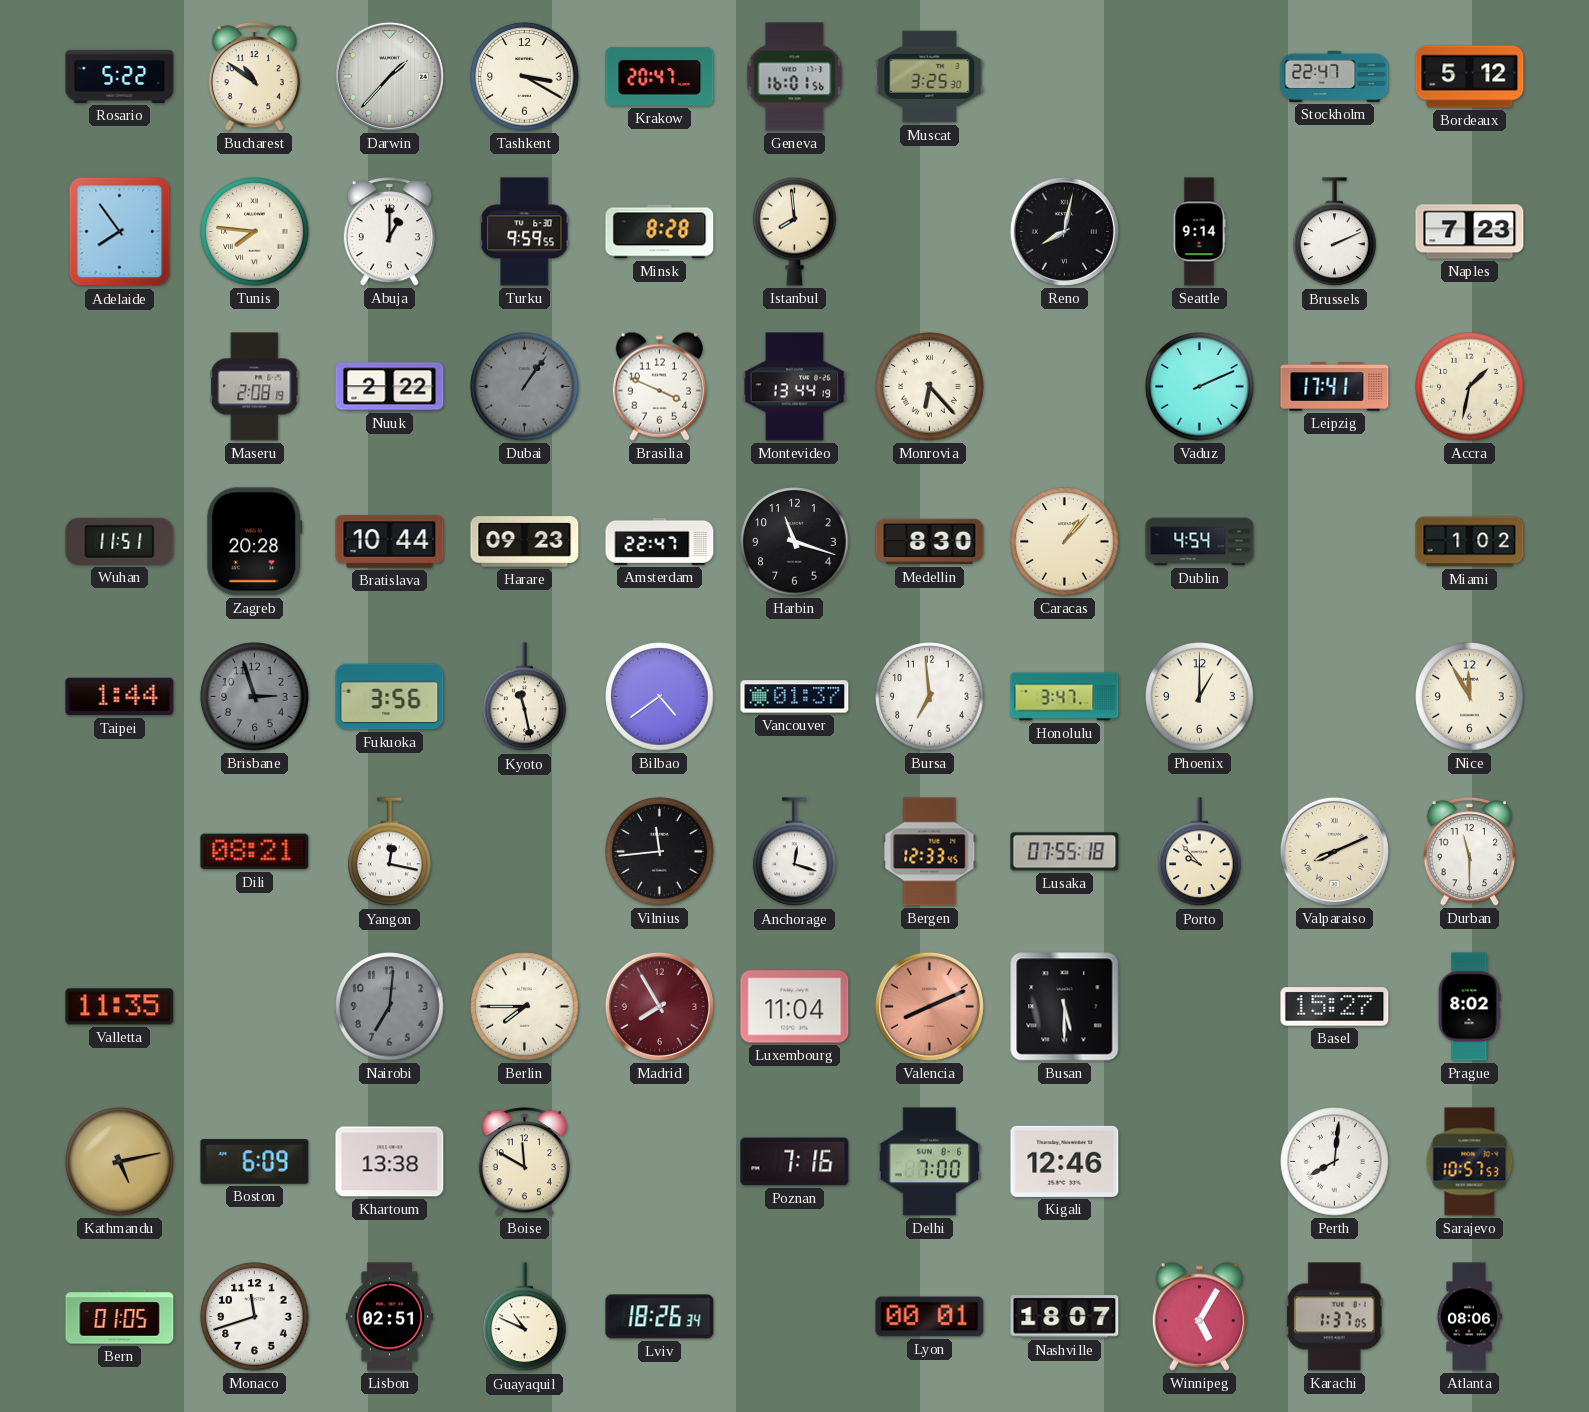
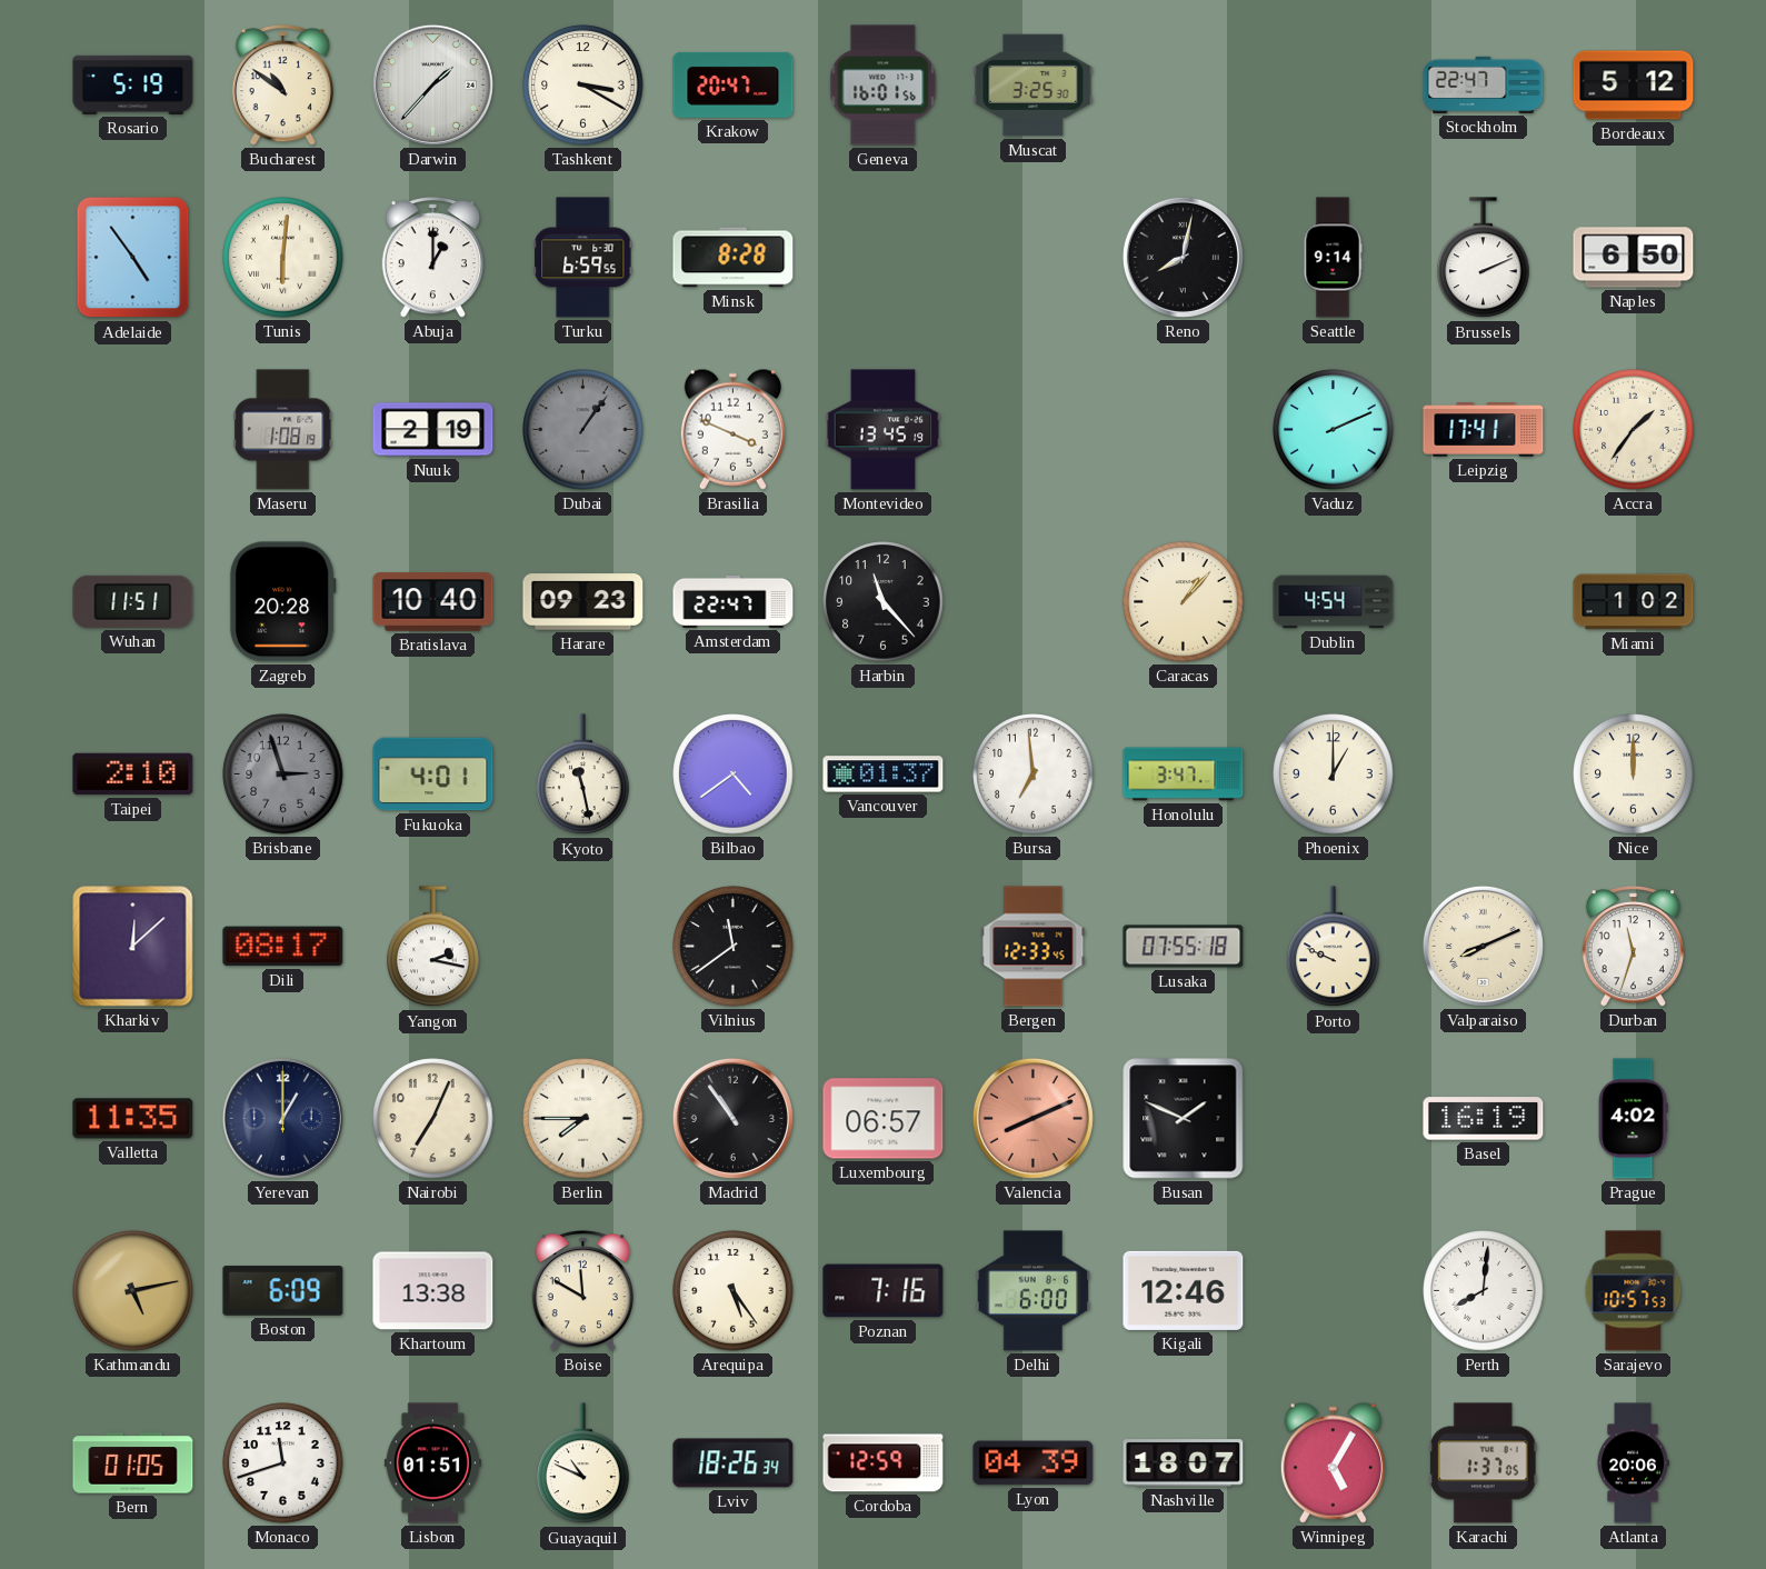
Rosario: 5:22 -> 5:19 (133, 84)
Adelaide: 7:54 -> 4:54 (133, 258)
Tunis: 7:46 -> 6:01 (283, 258)
Turku: 9:59 -> 6:59 (583, 258)
Istanbul: 7:59 -> none (795, 231)
Naples: 7:23 -> 6:50 (1634, 258)
Maseru: 2:08 -> 1:08 (283, 430)
Nuuk: 2:22 -> 2:19 (433, 430)
Montevideo: 13:44 -> 13:45 (884, 430)
Monrovia: 6:23 -> none (930, 387)
Accra: 1:32 -> 1:36 (1634, 430)
Bratislava: 10:44 -> 10:40 (433, 602)
Harbin: 11:18 -> 11:23 (884, 602)
Medellin: 8:30 -> none (930, 542)
Taipei: 1:44 -> 2:10 (133, 774)
Fukuoka: 3:56 -> 4:01 (433, 774)
Nice: 11:55 -> 12:00 (1634, 774)
Kharkiv: none -> 12:08 (133, 947)
Dili: 08:21 -> 08:17 (283, 947)
Yangon: 12:17 -> 2:17 (433, 947)
Vilnius: 11:44 -> 11:39 (734, 947)
Anchorage: 12:18 -> none (795, 852)
Porto: 9:53 -> 9:49 (1334, 947)
Durban: 11:30 -> 11:33 (1633, 947)
Yerevan: none -> 1:00 (282, 1118)
Nairobi: 7:01 -> 7:04 (433, 1119)
Nairobi dial: grey -> cream (433, 1119)
Madrid: 7:55 -> 10:54 (732, 1118)
Madrid dial: burgundy -> black (732, 1118)
Luxembourg: 11:04 -> 06:57 (884, 1119)
Busan: 5:30 -> 1:49 (1184, 1119)
Basel: 15:27 -> 16:19 (1484, 1119)
Prague: 8:02 -> 4:02 (1633, 1119)
Arequipa: none -> 5:24 (734, 1291)
Delhi: 7:00 -> 6:00 (1034, 1291)
Lisbon: 02:51 -> 01:51 (432, 1463)
Cordoba: none -> 12:59 (884, 1463)
Lyon: 00:01 -> 04:39 (1034, 1463)
Atlanta: 08:06 -> 20:06 (1634, 1463)
